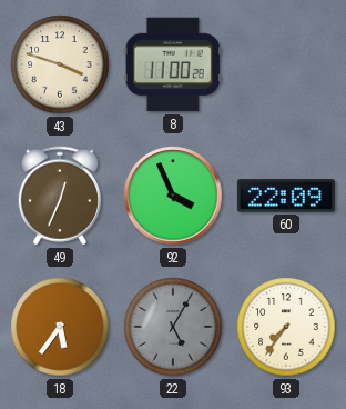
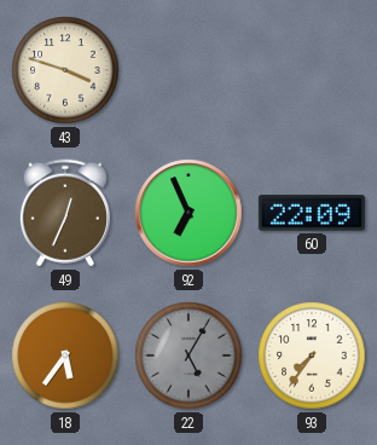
8: 11:00 -> none (173, 64)
92: 3:56 -> 6:56 (188, 213)
